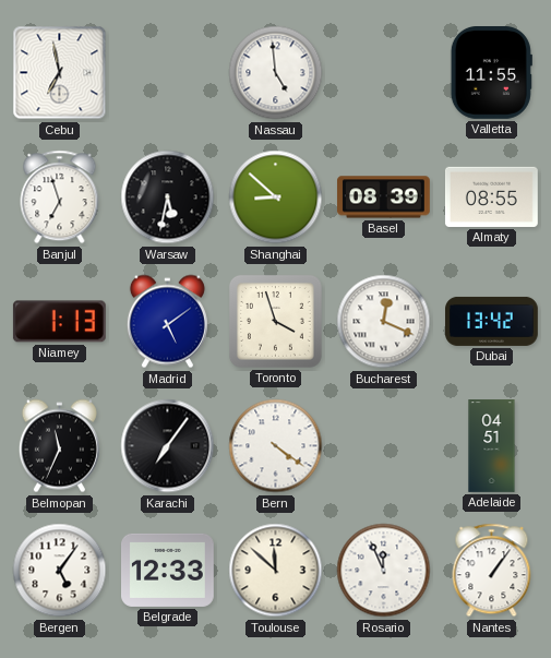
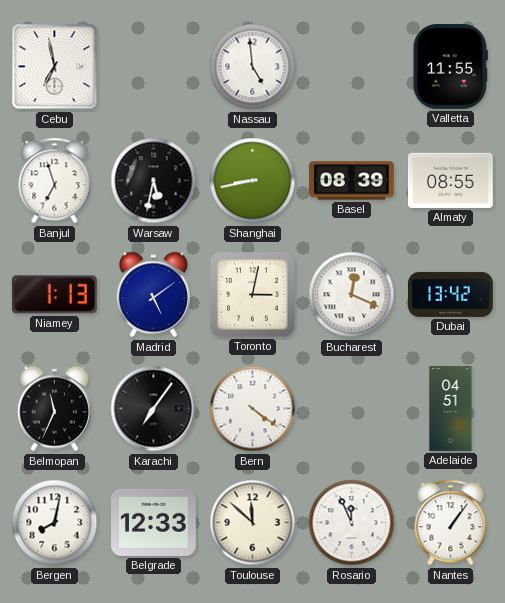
Shanghai: 8:52 -> 8:43 (253, 181)
Toronto: 3:57 -> 3:02 (252, 294)
Bergen: 5:06 -> 8:02 (55, 523)
